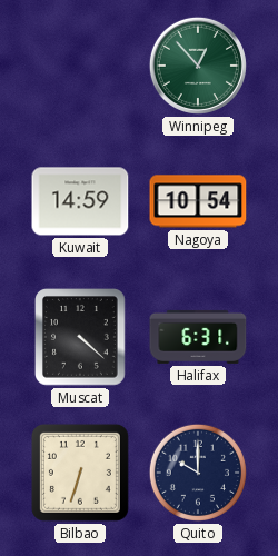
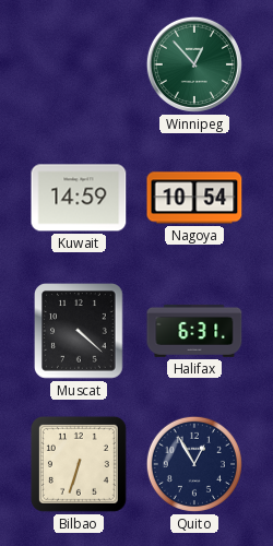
Quito: 10:00 -> 12:55 (194, 464)
